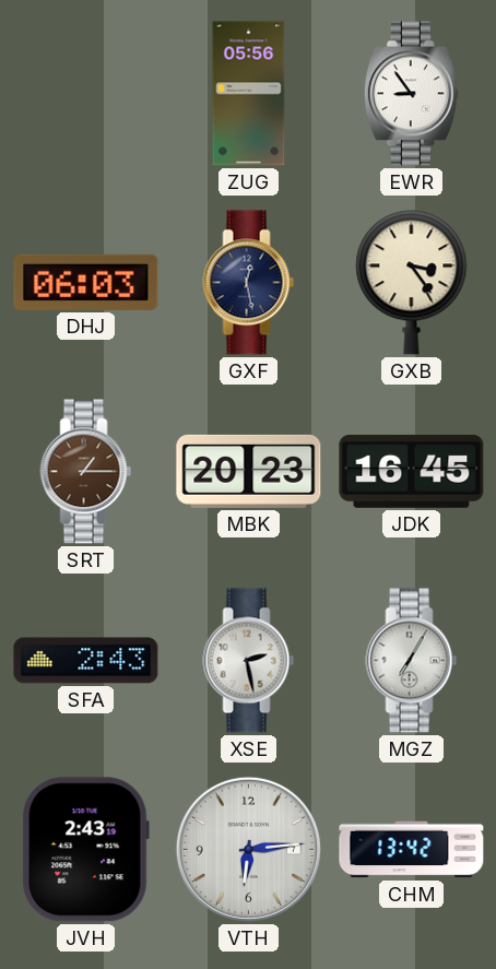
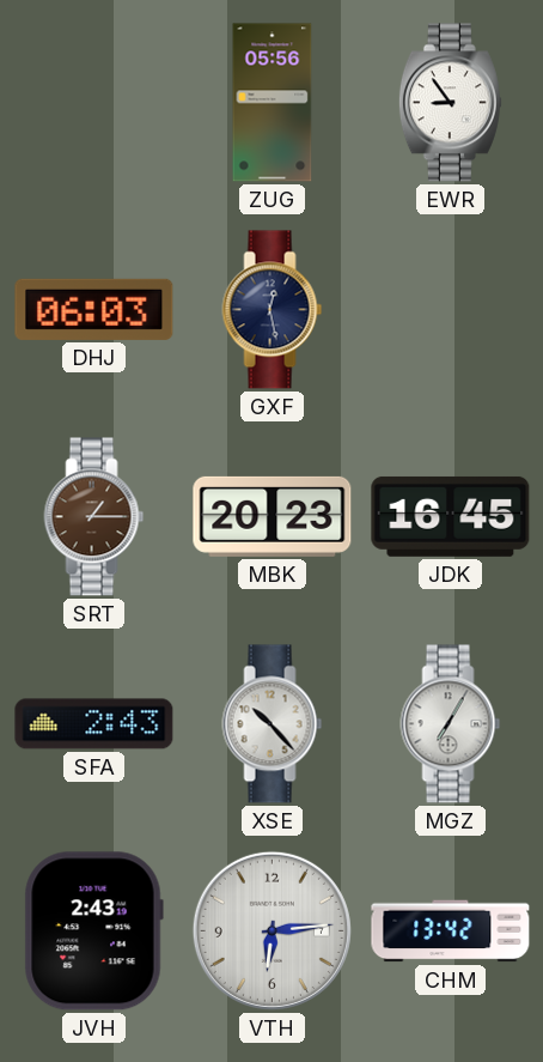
GXB: 3:24 -> none (412, 283)
XSE: 2:28 -> 10:23 (273, 724)
